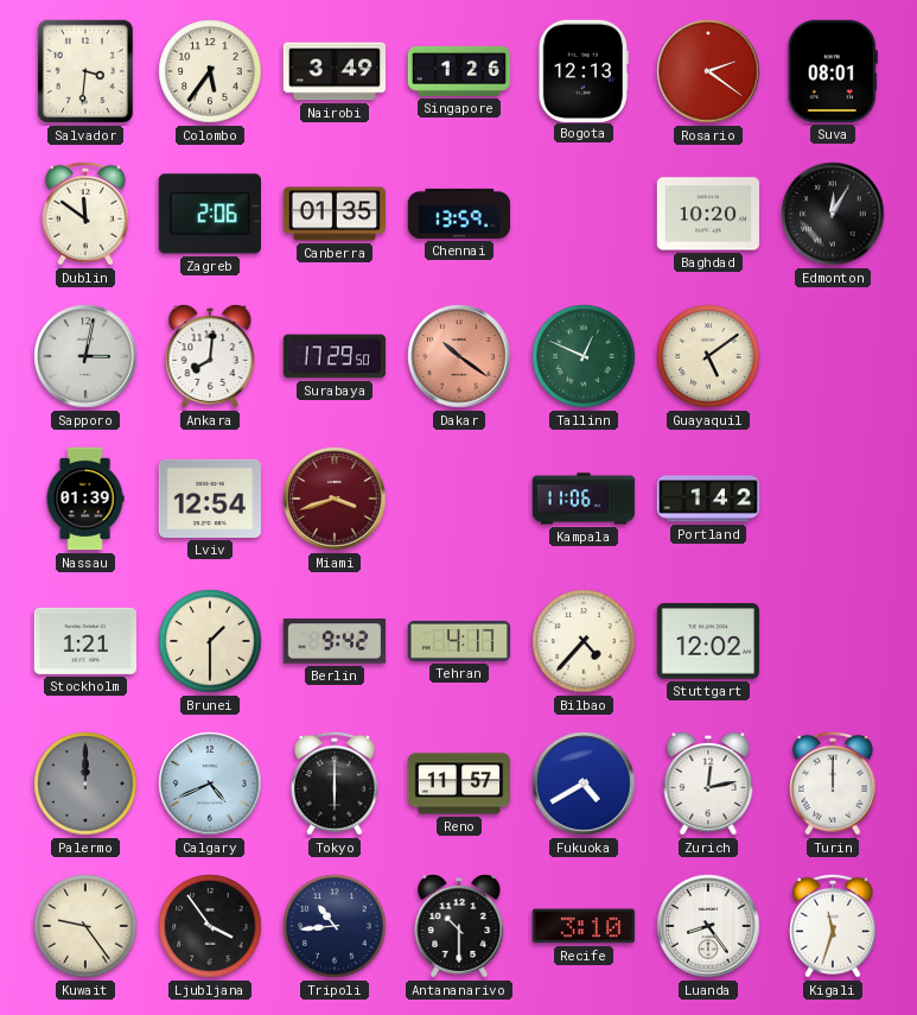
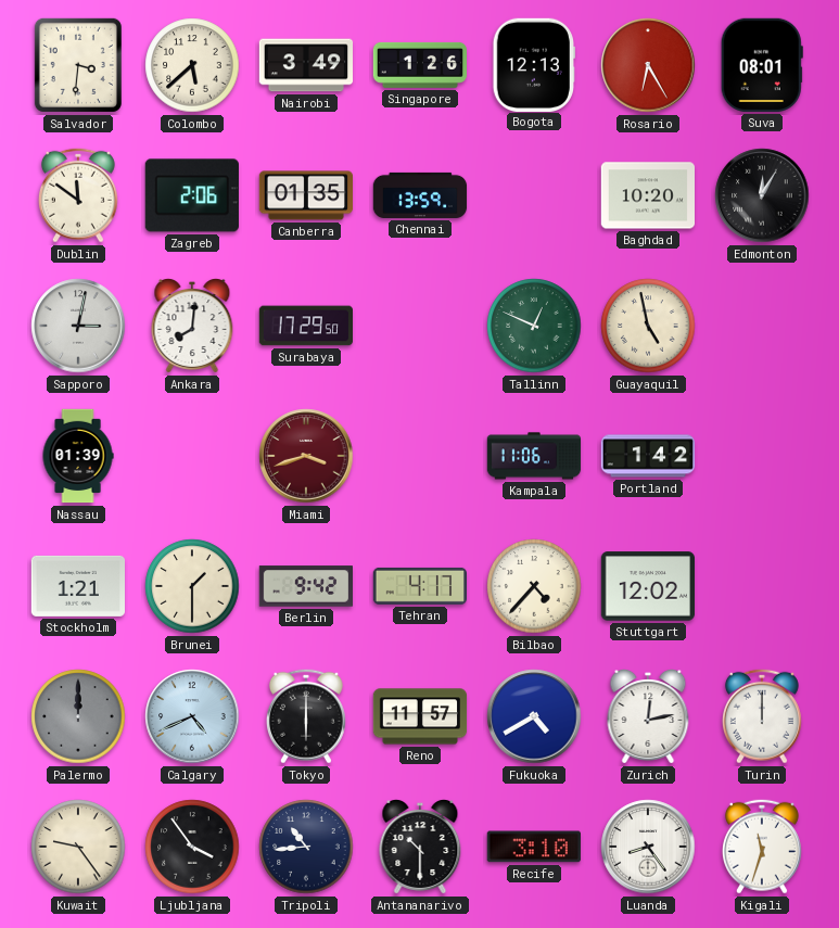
Colombo: 5:36 -> 5:38 (192, 65)
Rosario: 2:21 -> 6:25 (648, 65)
Dakar: 10:21 -> none (459, 356)
Guayaquil: 5:09 -> 4:58 (648, 326)
Lviv: 12:54 -> none (209, 499)
